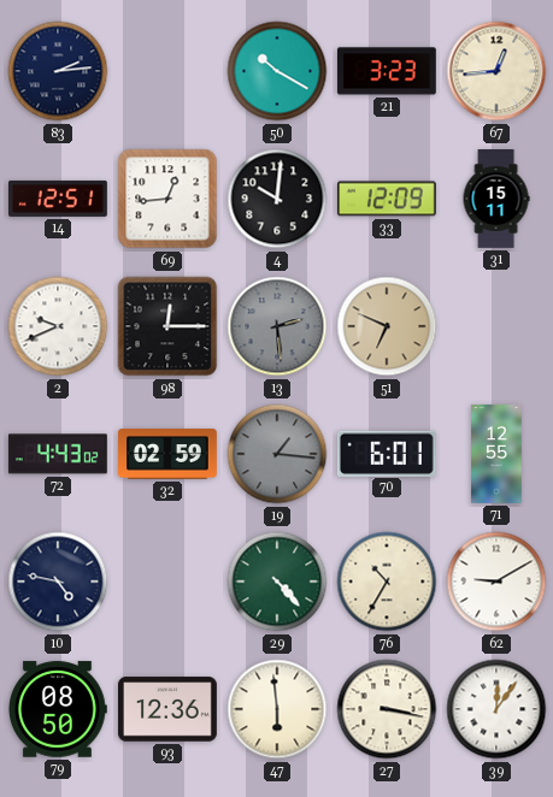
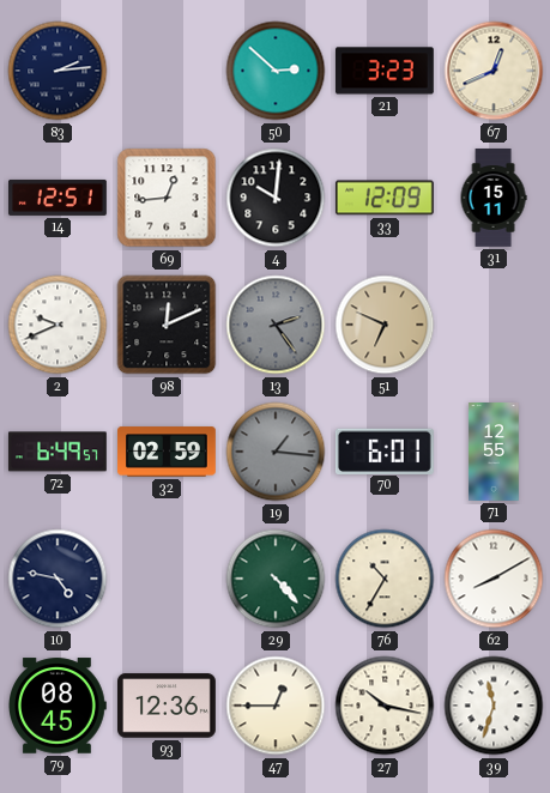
50: 10:20 -> 2:52 (276, 71)
67: 12:44 -> 12:41 (494, 71)
98: 12:15 -> 12:11 (167, 325)
13: 2:29 -> 2:24 (276, 325)
72: 4:43 -> 6:49 (58, 452)
62: 9:10 -> 8:10 (494, 579)
79: 08:50 -> 08:45 (58, 706)
47: 5:59 -> 12:45 (276, 706)
27: 3:17 -> 10:17 (385, 706)
39: 12:06 -> 11:33 (494, 706)
